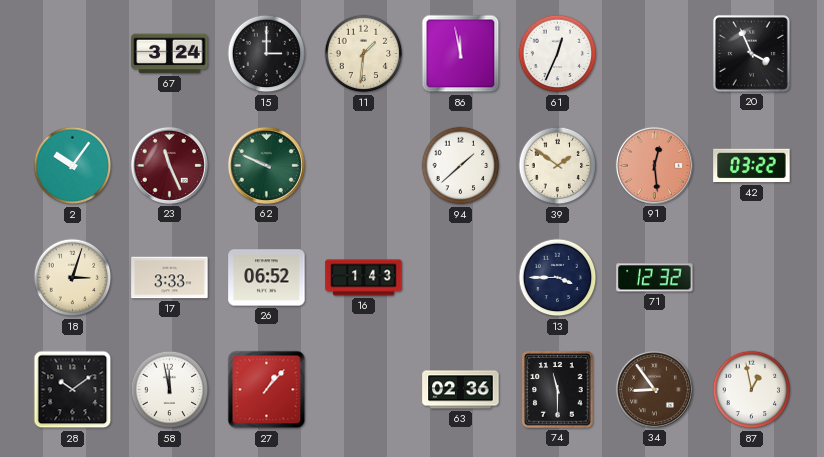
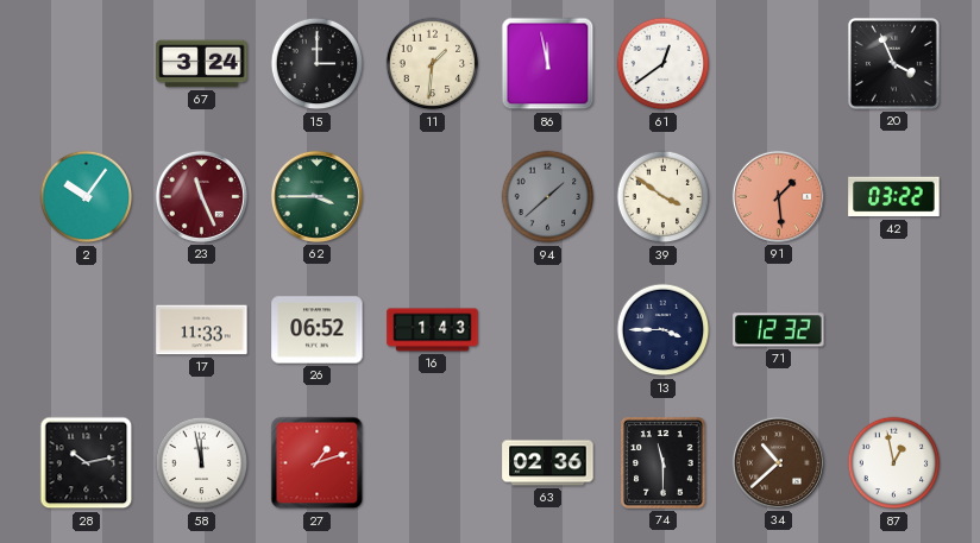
61: 12:34 -> 12:39 (664, 64)
62: 9:49 -> 3:45 (316, 196)
94 dial: white -> grey (548, 197)
39: 1:51 -> 3:51 (664, 197)
91: 12:29 -> 1:29 (778, 196)
18: 3:03 -> none (73, 278)
17: 3:33 -> 11:33 (202, 330)
28: 10:09 -> 10:13 (87, 463)
27: 1:07 -> 1:12 (318, 463)
34: 8:54 -> 10:38 (778, 462)
